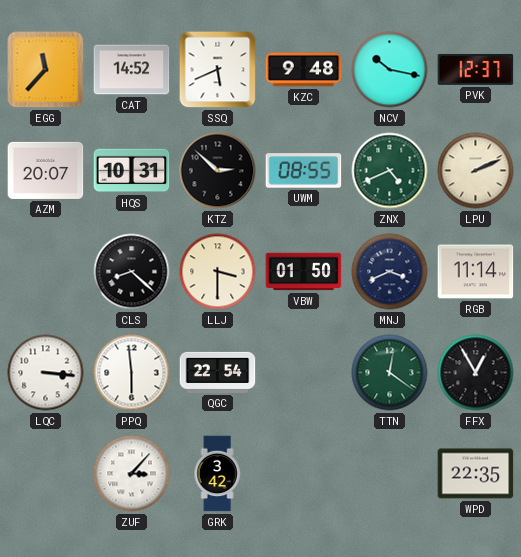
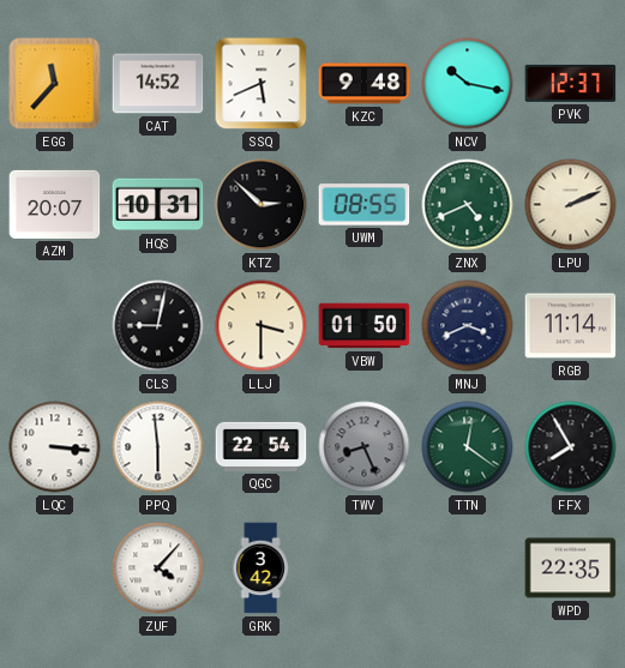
CLS: 8:22 -> 9:02 (158, 326)
TWV: none -> 8:26 (365, 447)
FFX: 12:55 -> 7:55 (571, 447)
ZUF: 3:07 -> 4:07 (158, 568)
